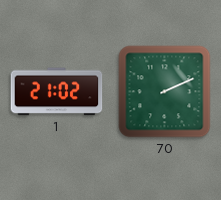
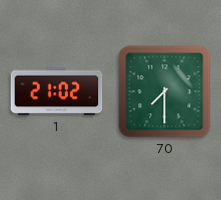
70: 2:11 -> 7:30 (165, 92)
